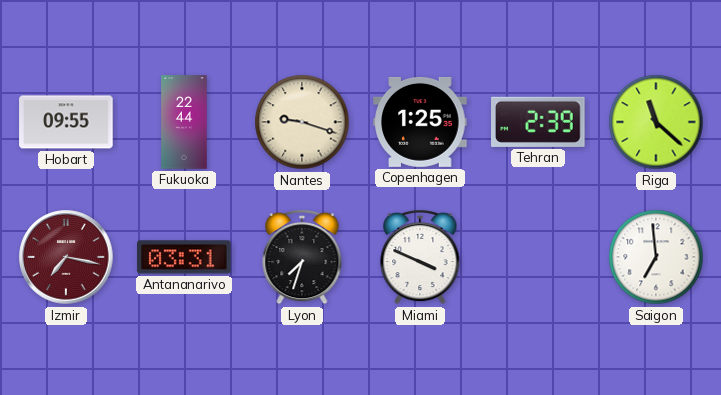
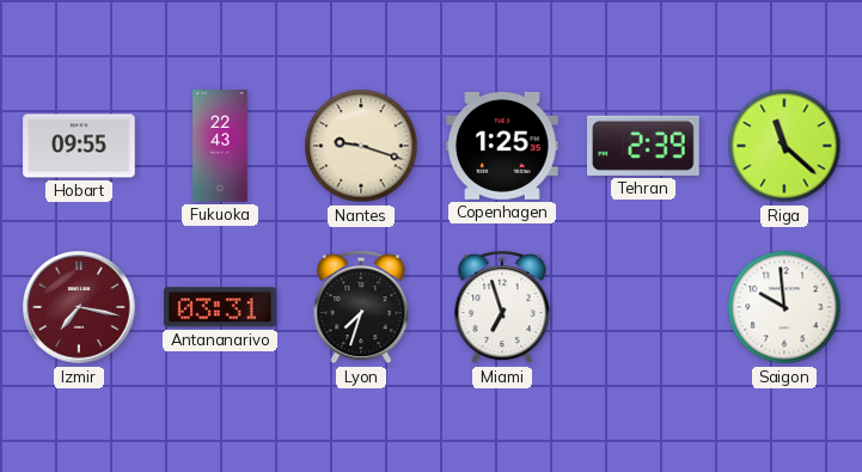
Fukuoka: 22:44 -> 22:43 (220, 146)
Miami: 3:49 -> 6:57 (502, 307)
Saigon: 6:59 -> 9:59 (784, 307)
